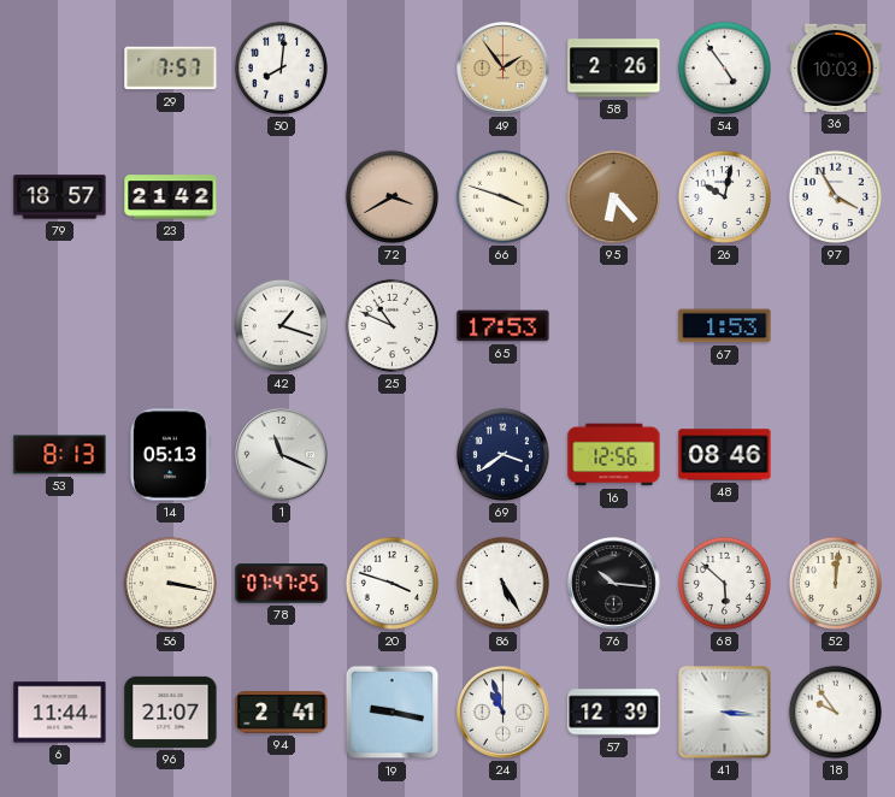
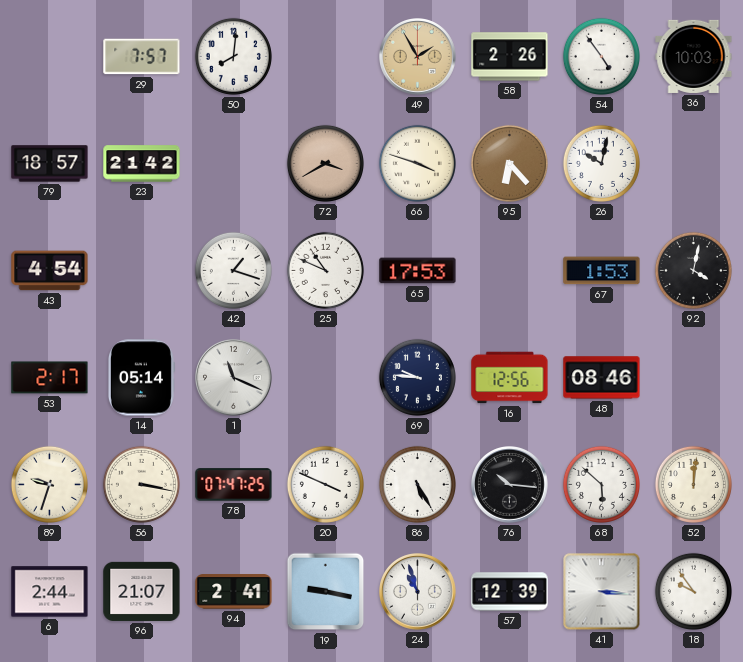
49: 1:54 -> 1:55 (418, 57)
97: 3:55 -> none (835, 196)
43: none -> 4:54 (50, 271)
92: none -> 4:02 (693, 270)
53: 8:13 -> 2:17 (50, 378)
14: 05:13 -> 05:14 (141, 378)
69: 3:39 -> 9:46 (417, 377)
89: none -> 9:33 (49, 484)
20: 3:48 -> 3:49 (325, 484)
6: 11:44 -> 2:44 (50, 592)
